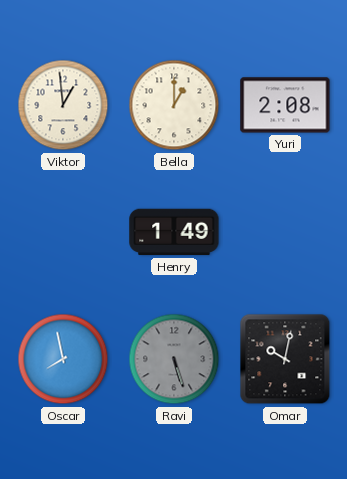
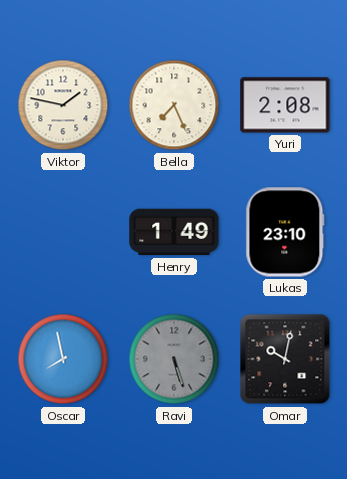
Viktor: 12:59 -> 1:47 (63, 105)
Bella: 1:00 -> 7:26 (174, 105)
Lukas: none -> 23:10 (285, 232)
